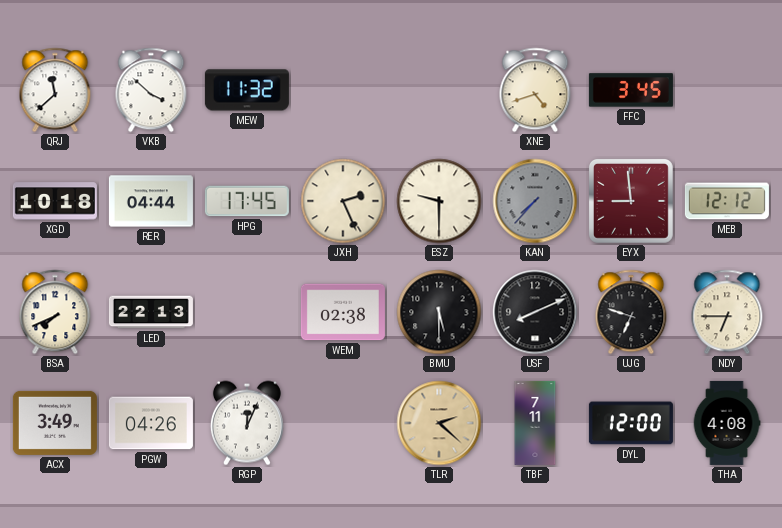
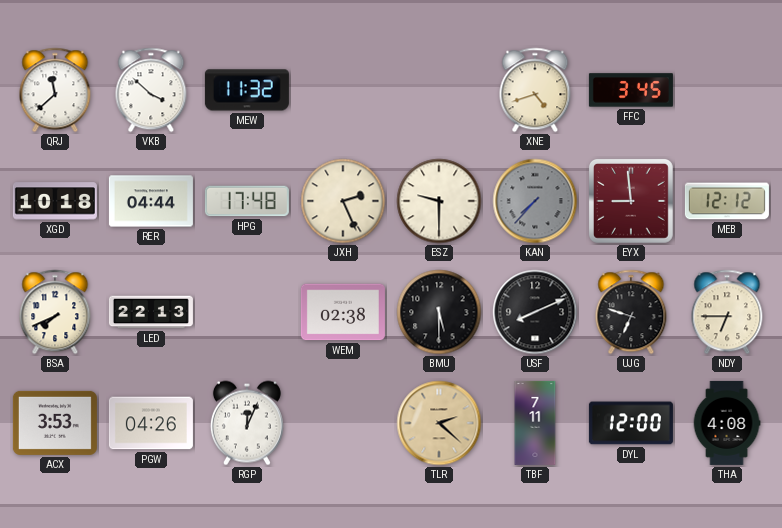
HPG: 17:45 -> 17:48 (247, 201)
ACX: 3:49 -> 3:53 (55, 423)
